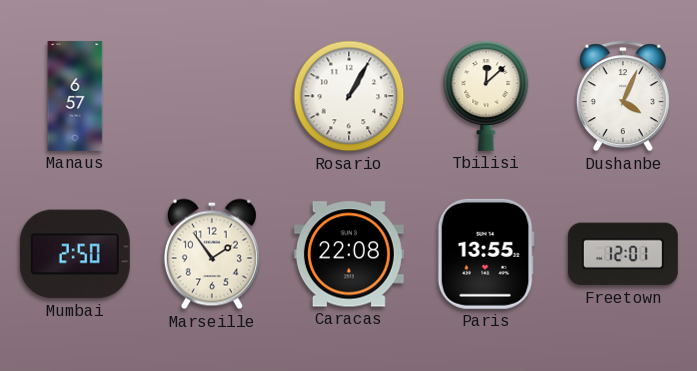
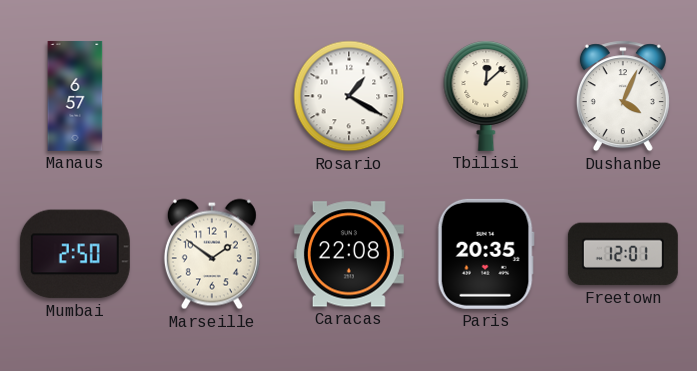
Rosario: 1:05 -> 1:20 (349, 96)
Marseille: 1:54 -> 1:51 (212, 254)
Paris: 13:55 -> 20:35 (486, 254)
